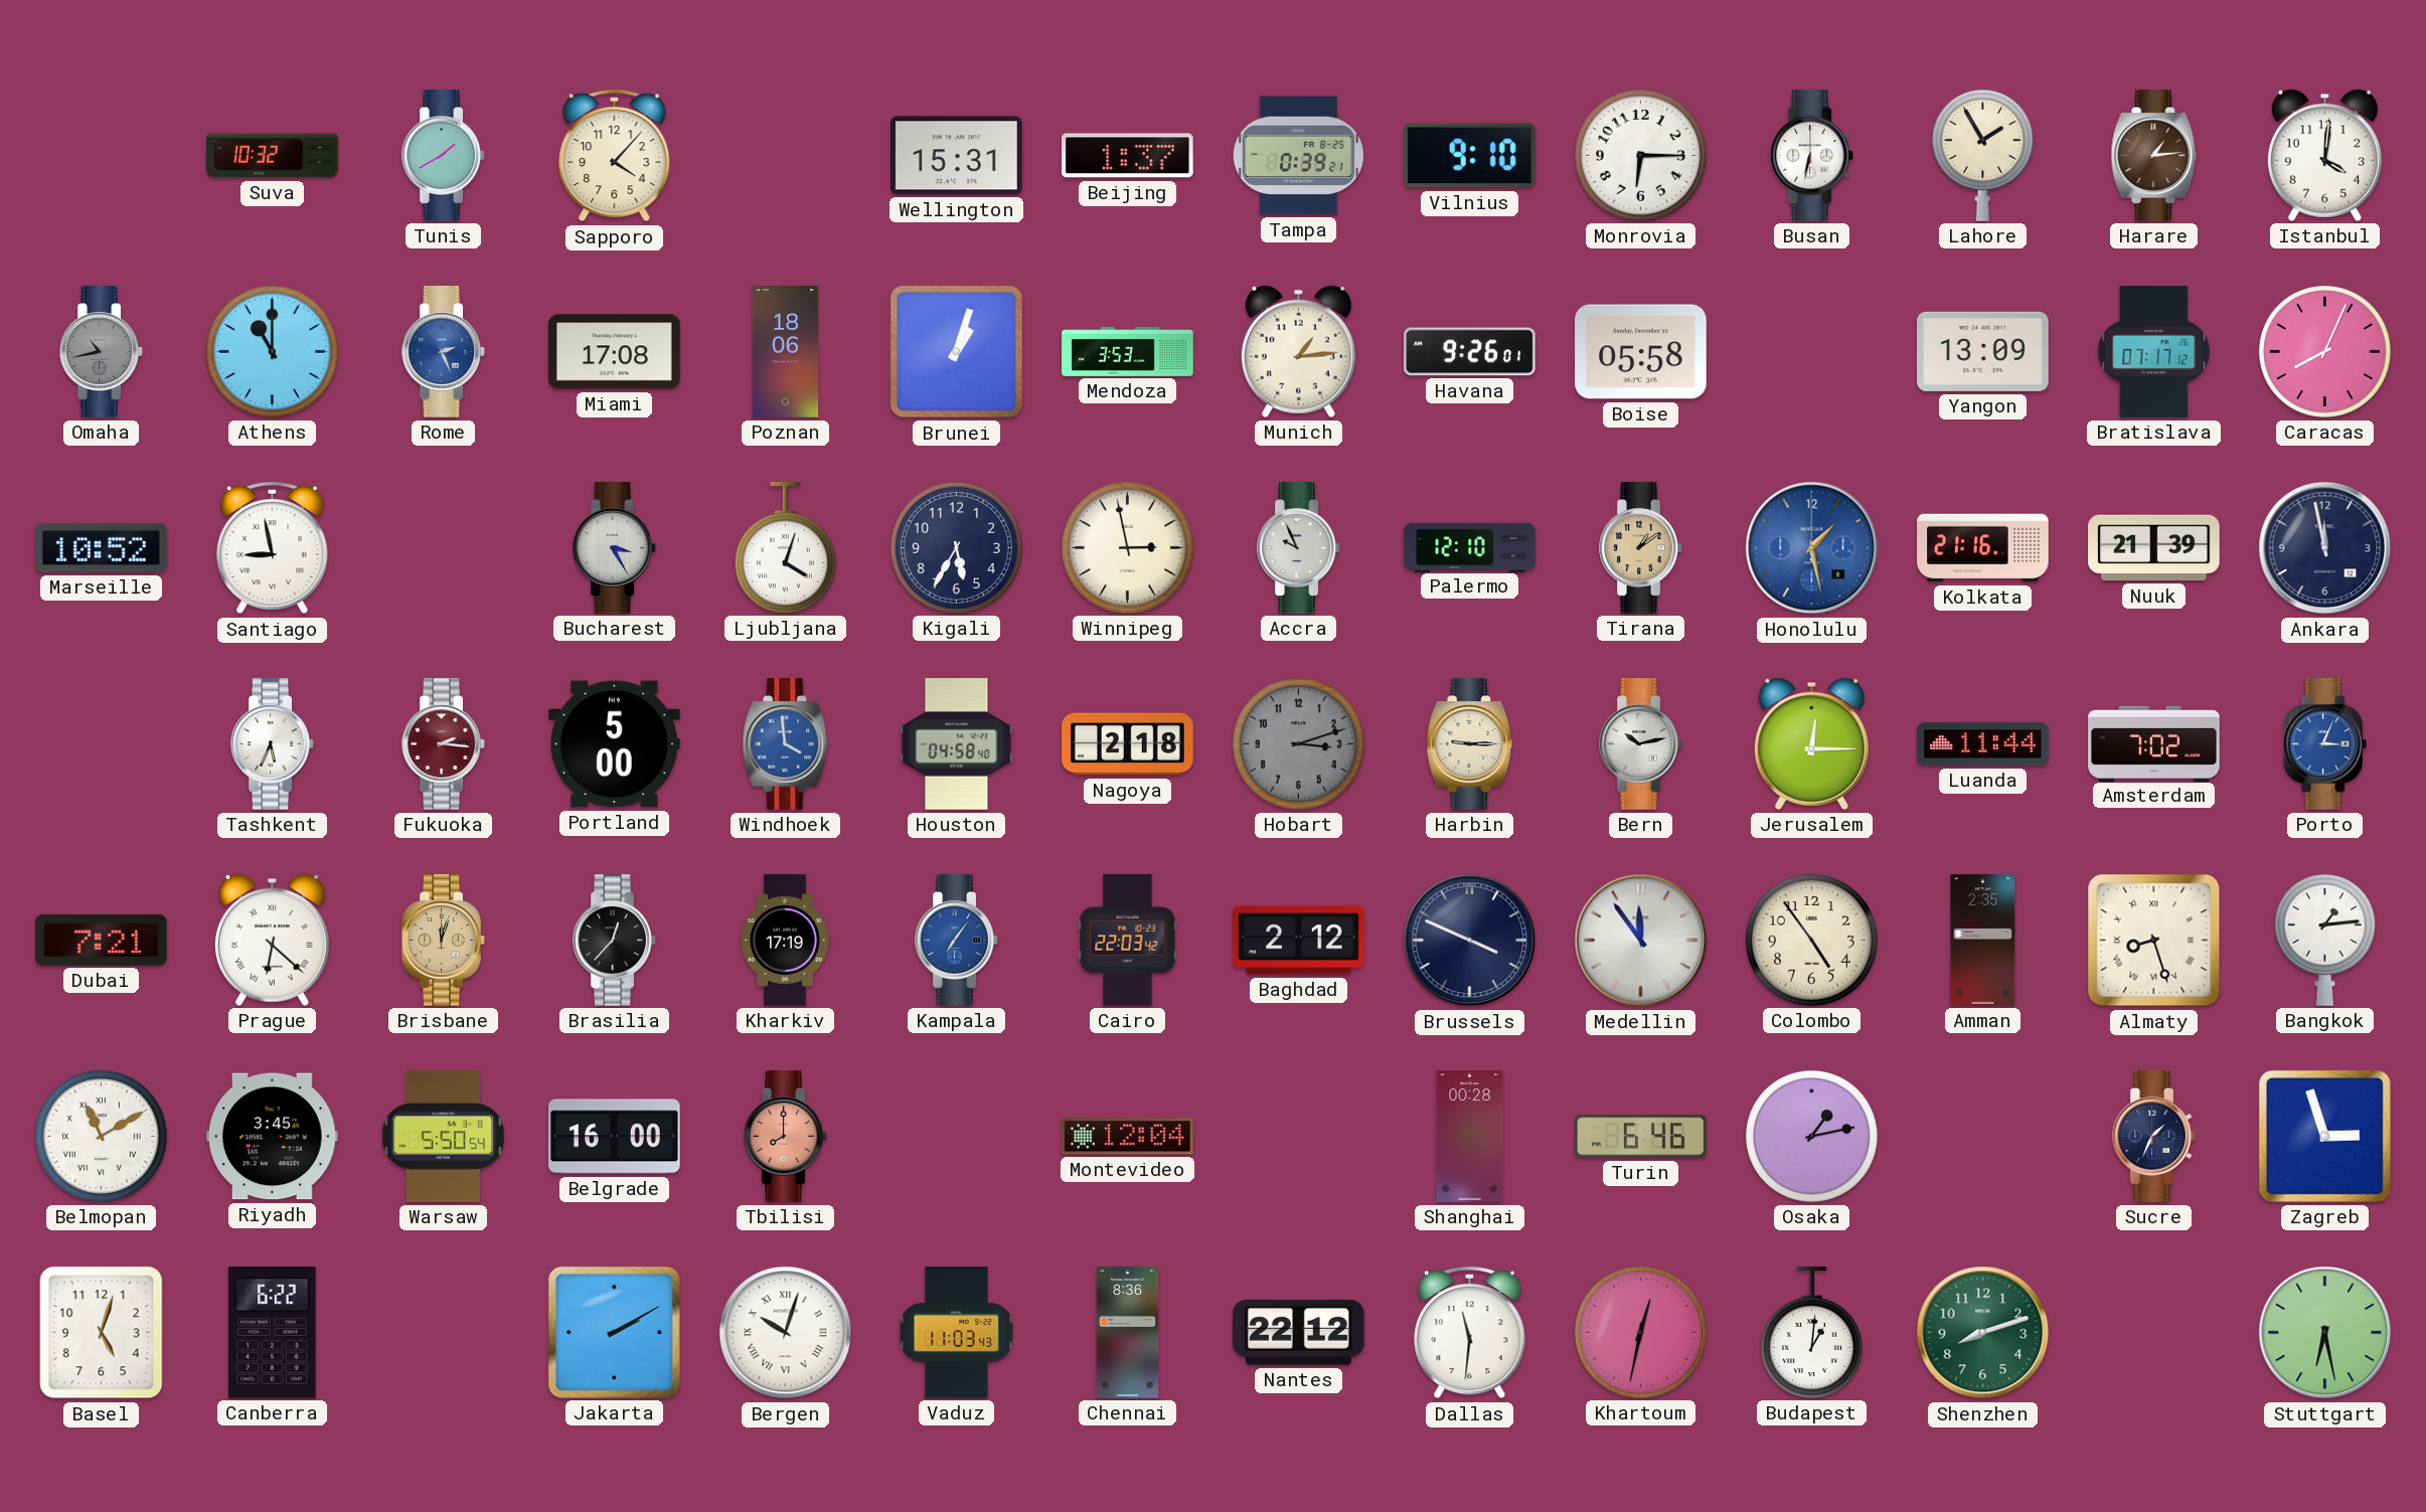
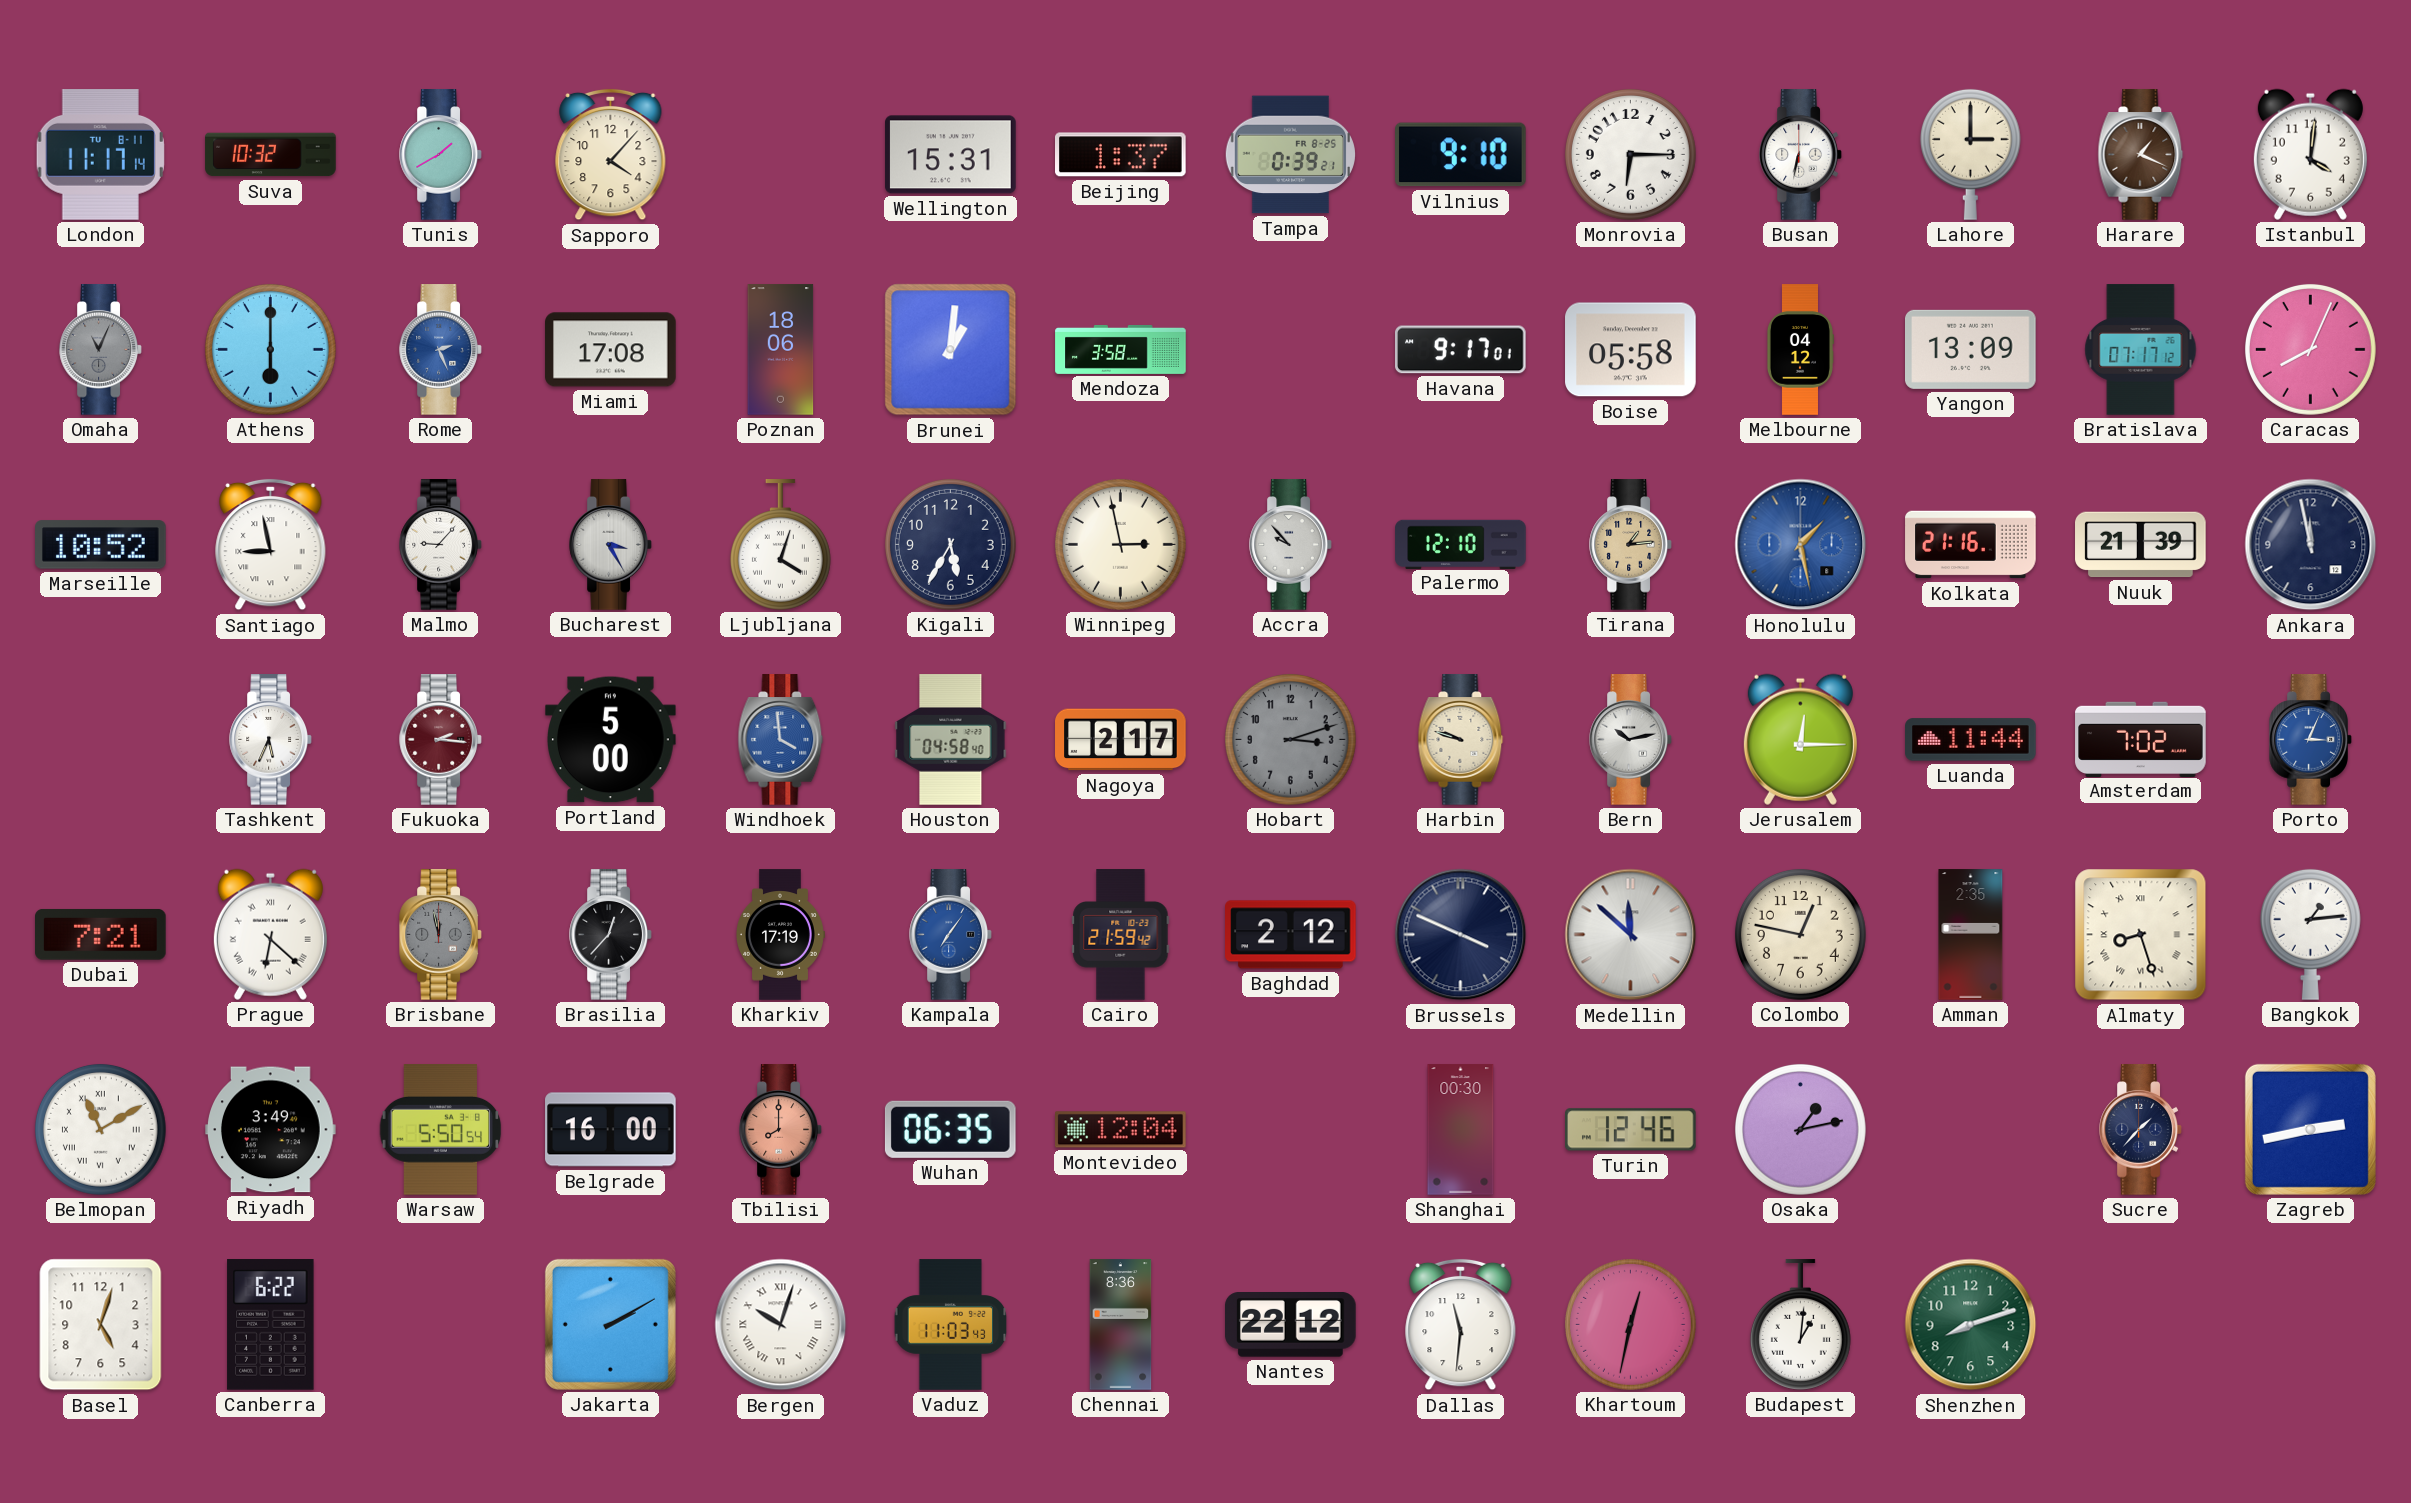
London: none -> 11:17 (100, 155)
Lahore: 1:55 -> 3:00 (1970, 154)
Harare: 1:14 -> 1:19 (2141, 155)
Omaha: 10:43 -> 11:04 (101, 350)
Athens: 11:00 -> 6:00 (270, 349)
Brunei: 1:03 -> 1:01 (951, 350)
Mendoza: 3:53 -> 3:58 (1121, 349)
Munich: 1:14 -> none (1298, 351)
Havana: 9:26 -> 9:17 (1461, 350)
Melbourne: none -> 04:12 (1800, 350)
Malmo: none -> 9:07 (441, 545)
Accra: 9:56 -> 9:53 (1291, 545)
Tirana: 1:09 -> 1:14 (1631, 545)
Nagoya: 2:18 -> 2:17 (1121, 740)
Harbin: 9:15 -> 9:48 (1461, 740)
Brisbane: 12:03 -> 11:58 (441, 935)
Brisbane dial: champagne -> grey (441, 935)
Cairo: 22:03 -> 21:59 (1121, 935)
Medellin: 11:54 -> 11:52 (1631, 935)
Colombo: 4:54 -> 12:47 (1800, 934)
Riyadh: 3:45 -> 3:49 (271, 1130)
Wuhan: none -> 06:35 (950, 1129)
Shanghai: 00:28 -> 00:30 (1461, 1130)
Turin: 6:46 -> 12:46 (1631, 1130)
Sucre: 1:34 -> 1:37 (2141, 1130)
Zagreb: 2:57 -> 2:43 (2310, 1129)
Stuttgart: 6:28 -> none (2325, 1333)
